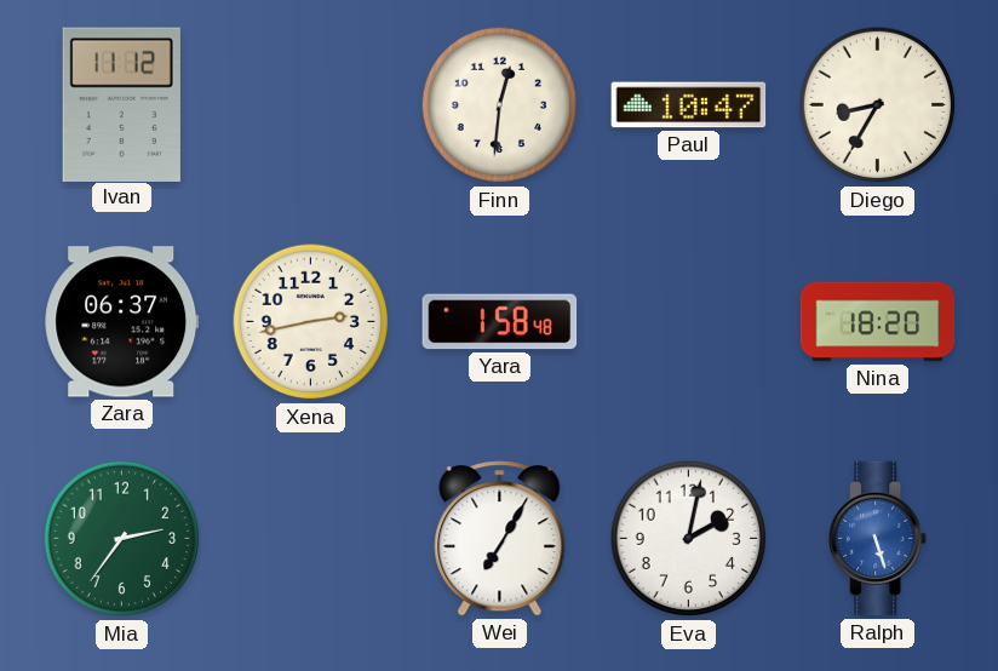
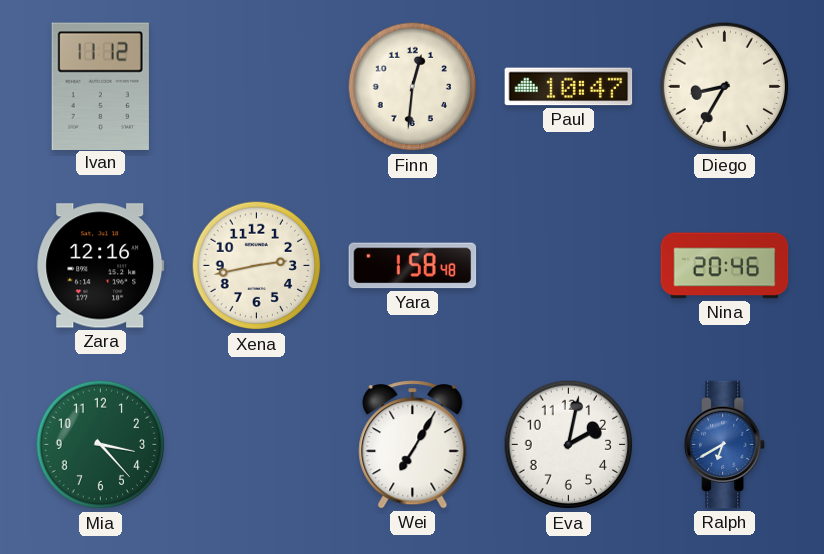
Zara: 06:37 -> 12:16 (101, 266)
Nina: 18:20 -> 20:46 (725, 266)
Mia: 2:36 -> 3:23 (101, 445)
Ralph: 5:27 -> 6:40 (726, 445)
